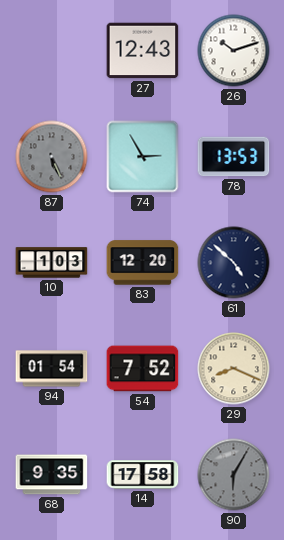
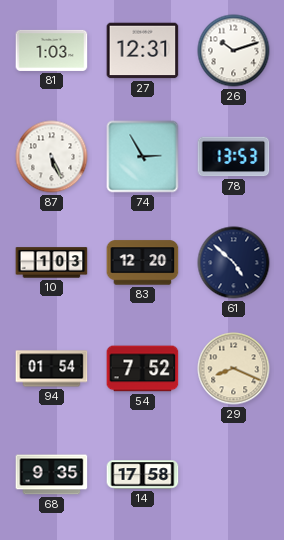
81: none -> 1:03 (52, 50)
27: 12:43 -> 12:31 (143, 51)
87 dial: grey -> white (52, 157)
90: 6:05 -> none (234, 475)
